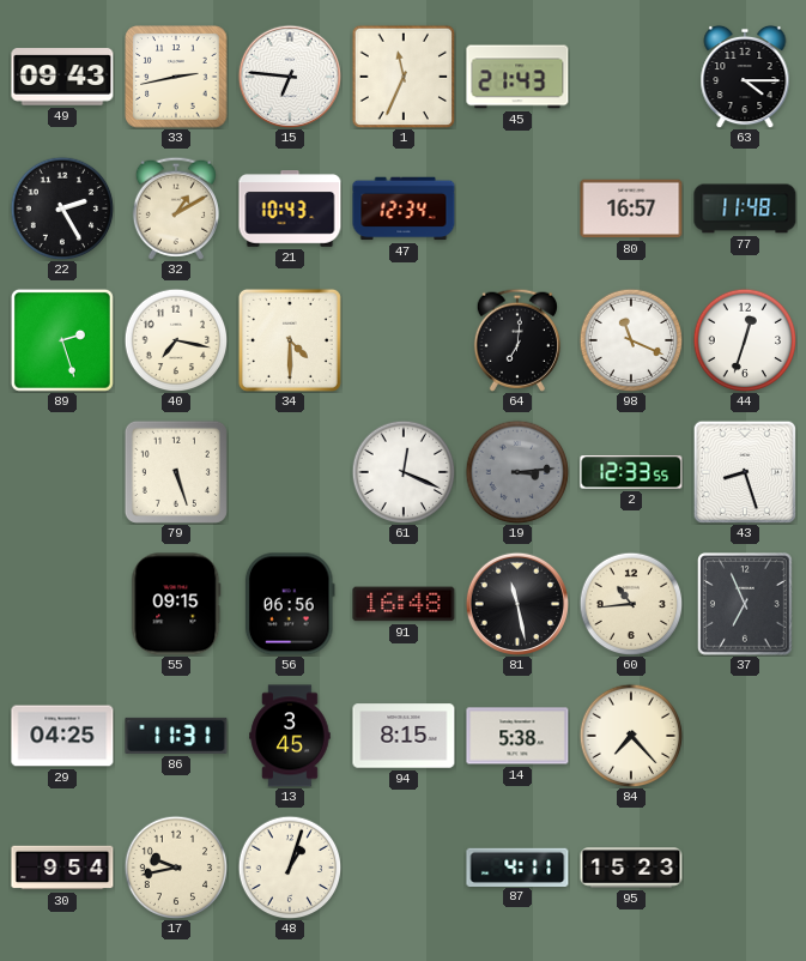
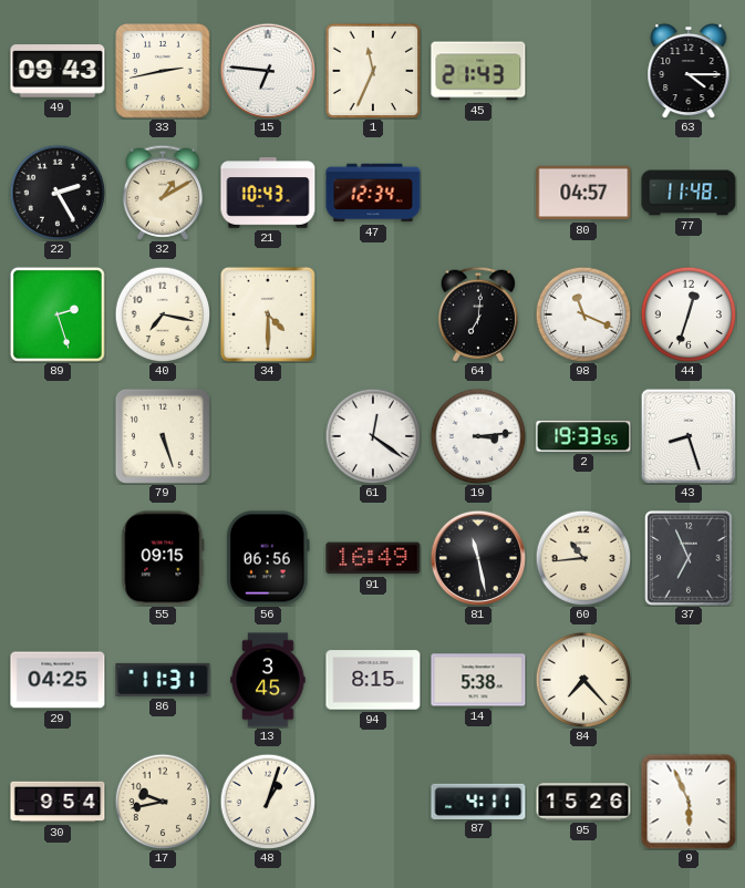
80: 16:57 -> 04:57 (583, 193)
61: 12:19 -> 12:21 (373, 436)
19 dial: grey -> white (478, 436)
2: 12:33 -> 19:33 (583, 436)
91: 16:48 -> 16:49 (373, 558)
95: 15:23 -> 15:26 (583, 802)
9: none -> 5:56 (689, 802)
